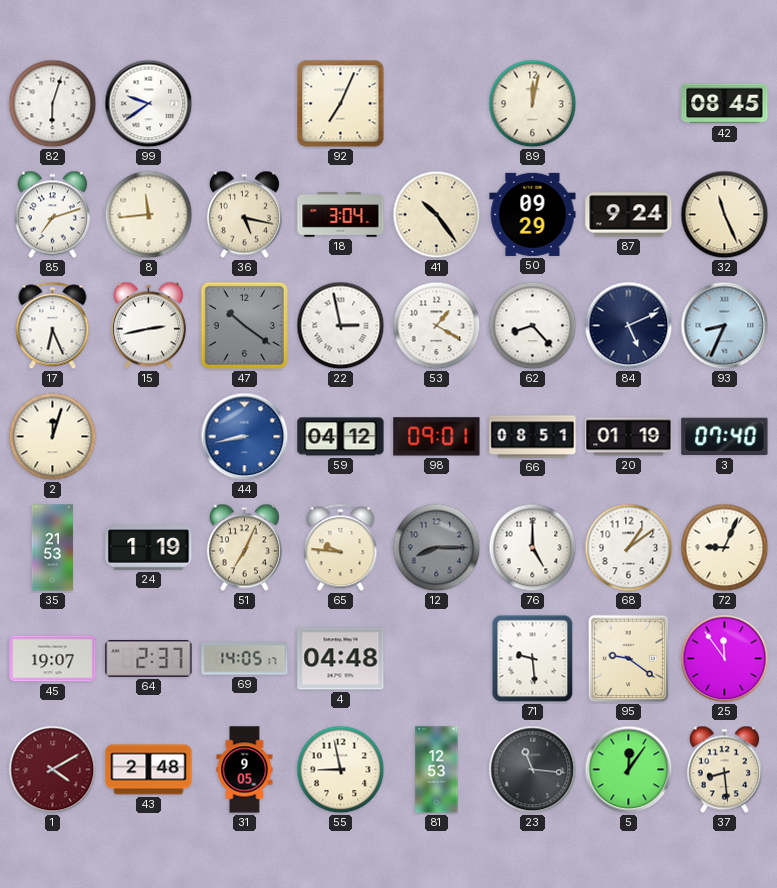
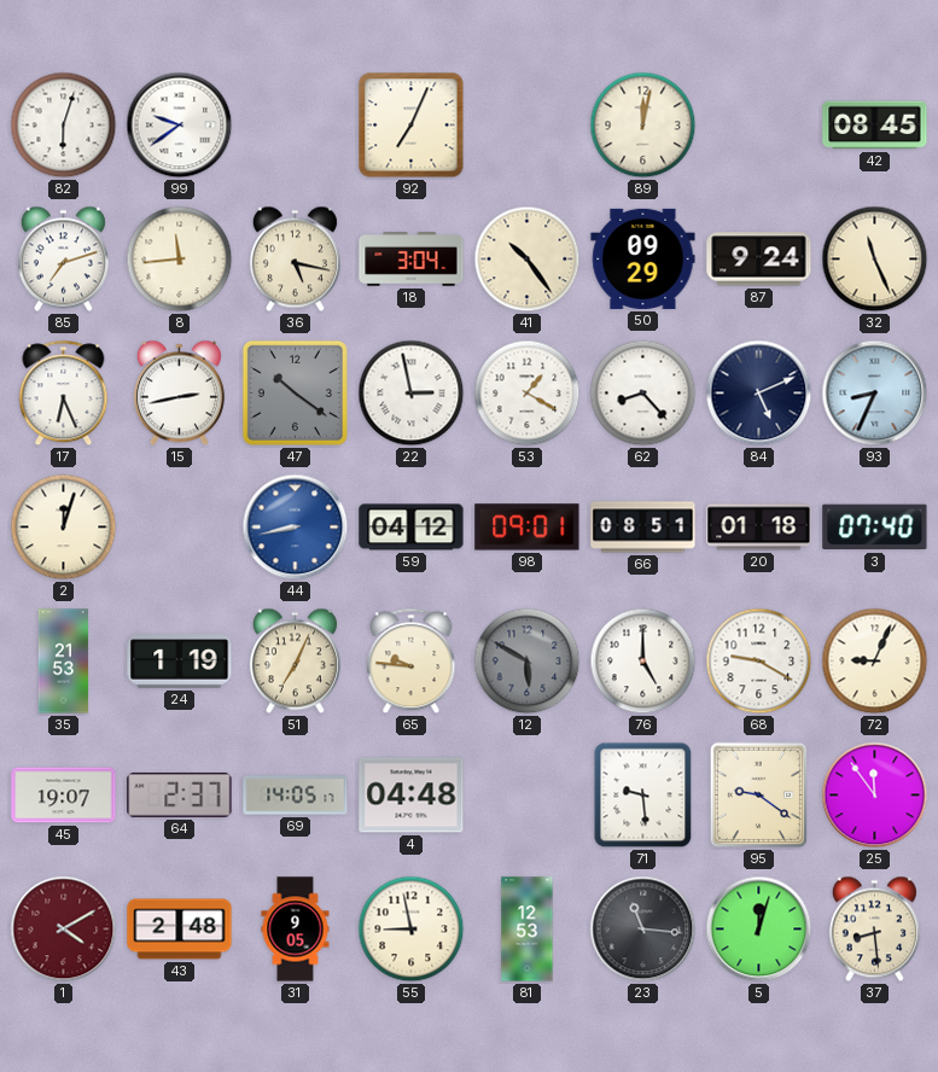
20: 01:19 -> 01:18 (759, 528)
12: 8:15 -> 5:50 (528, 662)
68: 1:09 -> 9:20 (759, 662)
5: 12:06 -> 12:03 (759, 930)
